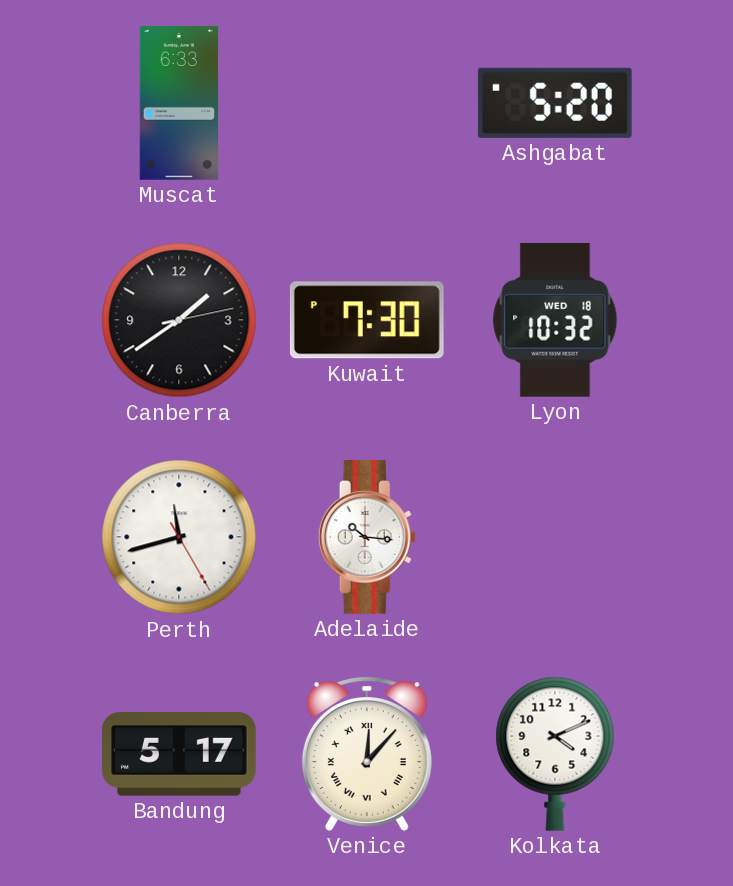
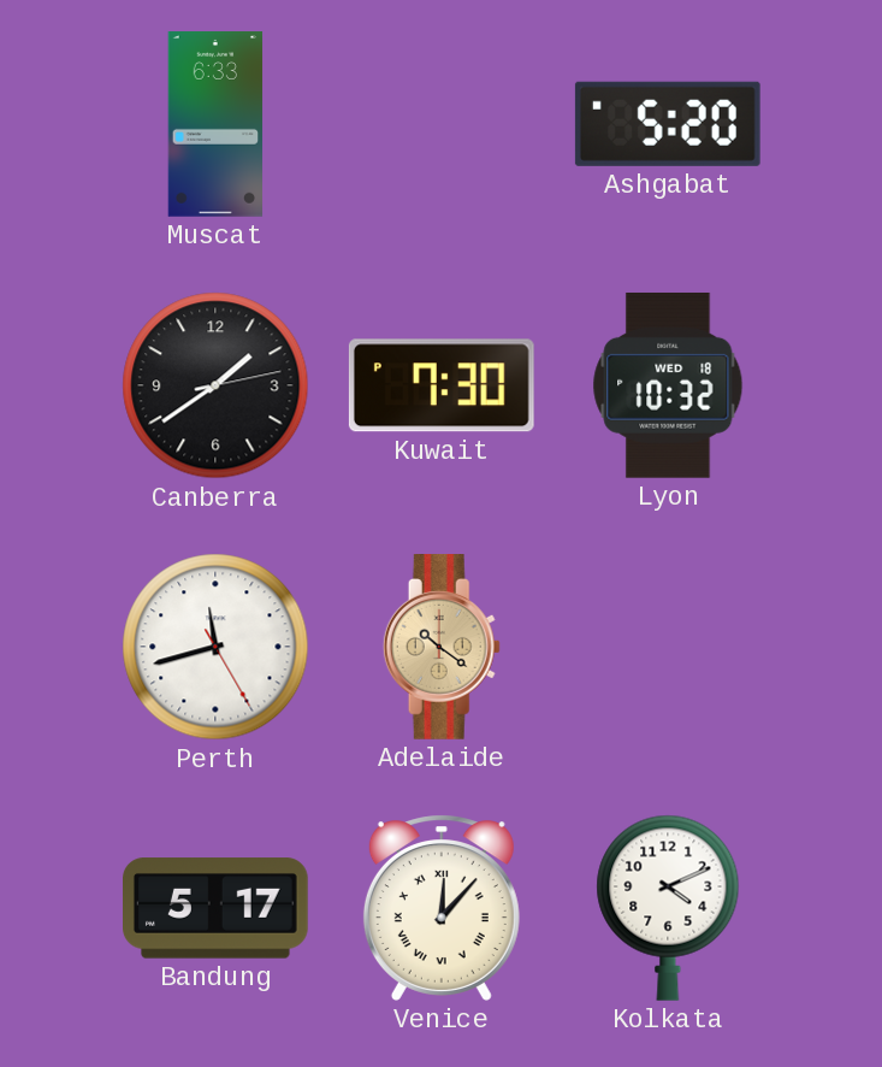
Adelaide: 10:16 -> 10:21 (442, 648)
Adelaide dial: white -> champagne (442, 648)
